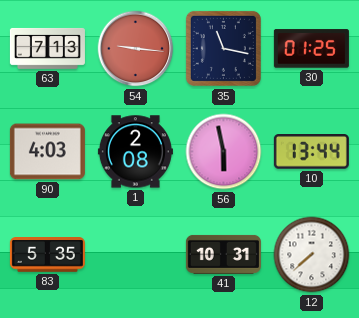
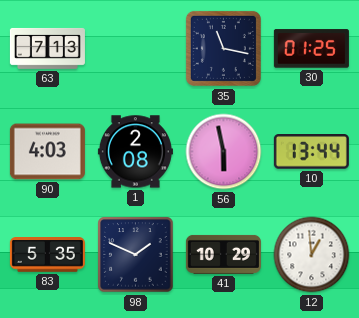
54: 9:16 -> none (136, 49)
98: none -> 1:49 (136, 255)
41: 10:31 -> 10:29 (223, 254)
12: 7:38 -> 12:59 (312, 255)
